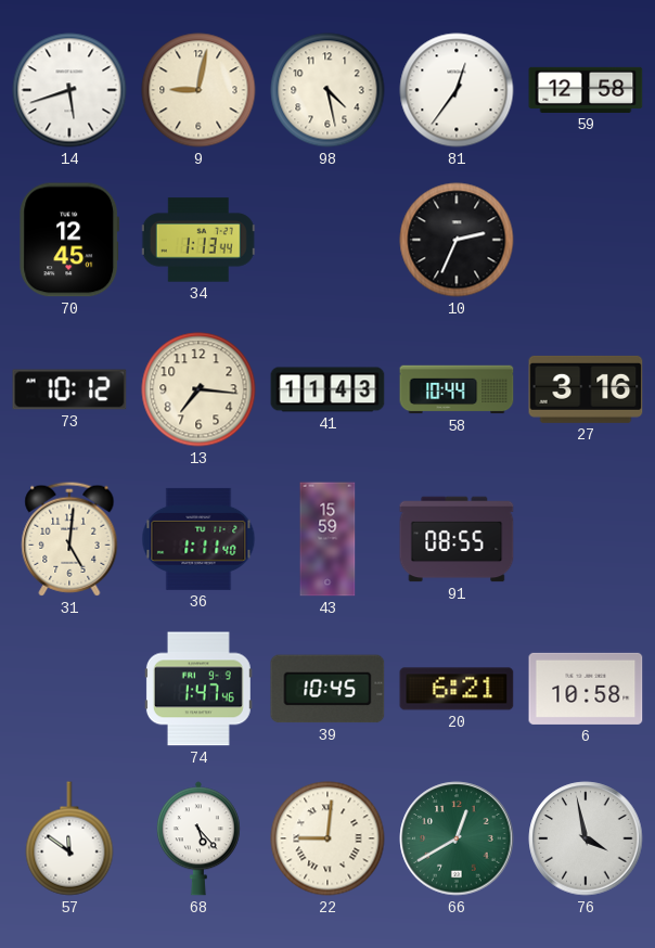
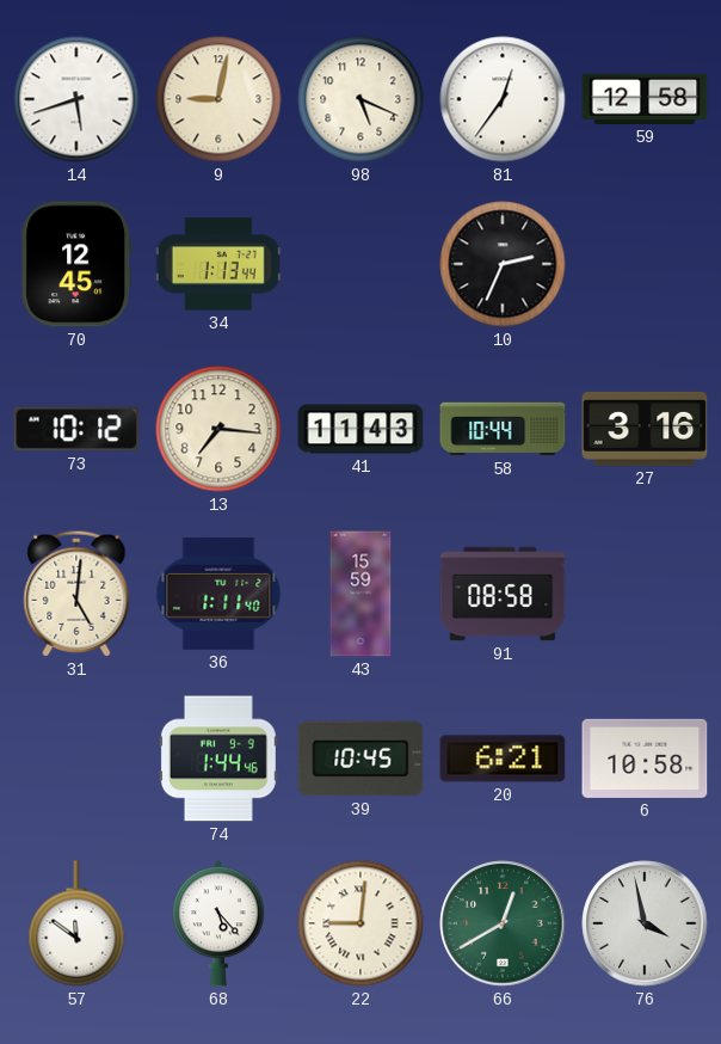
98: 4:28 -> 5:19 (360, 99)
91: 08:55 -> 08:58 (503, 594)
74: 1:47 -> 1:44 (218, 759)
